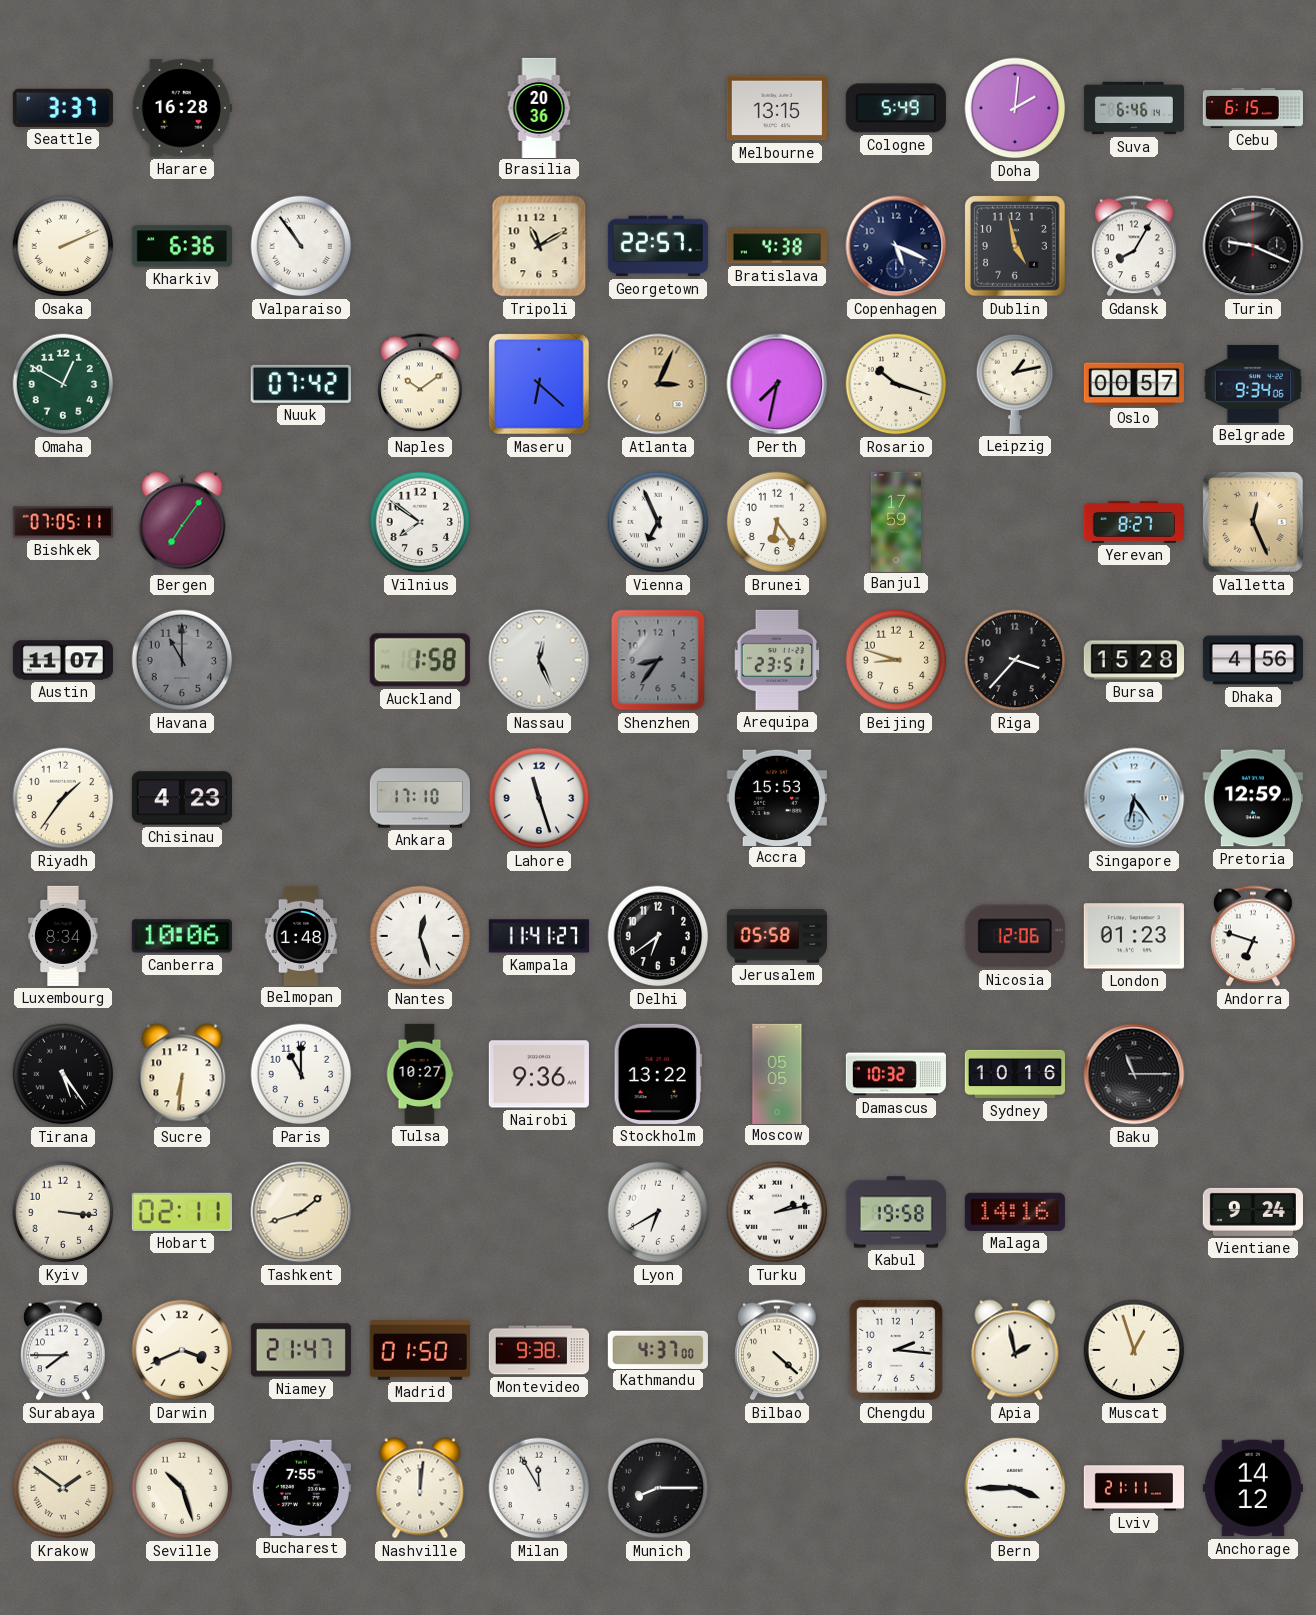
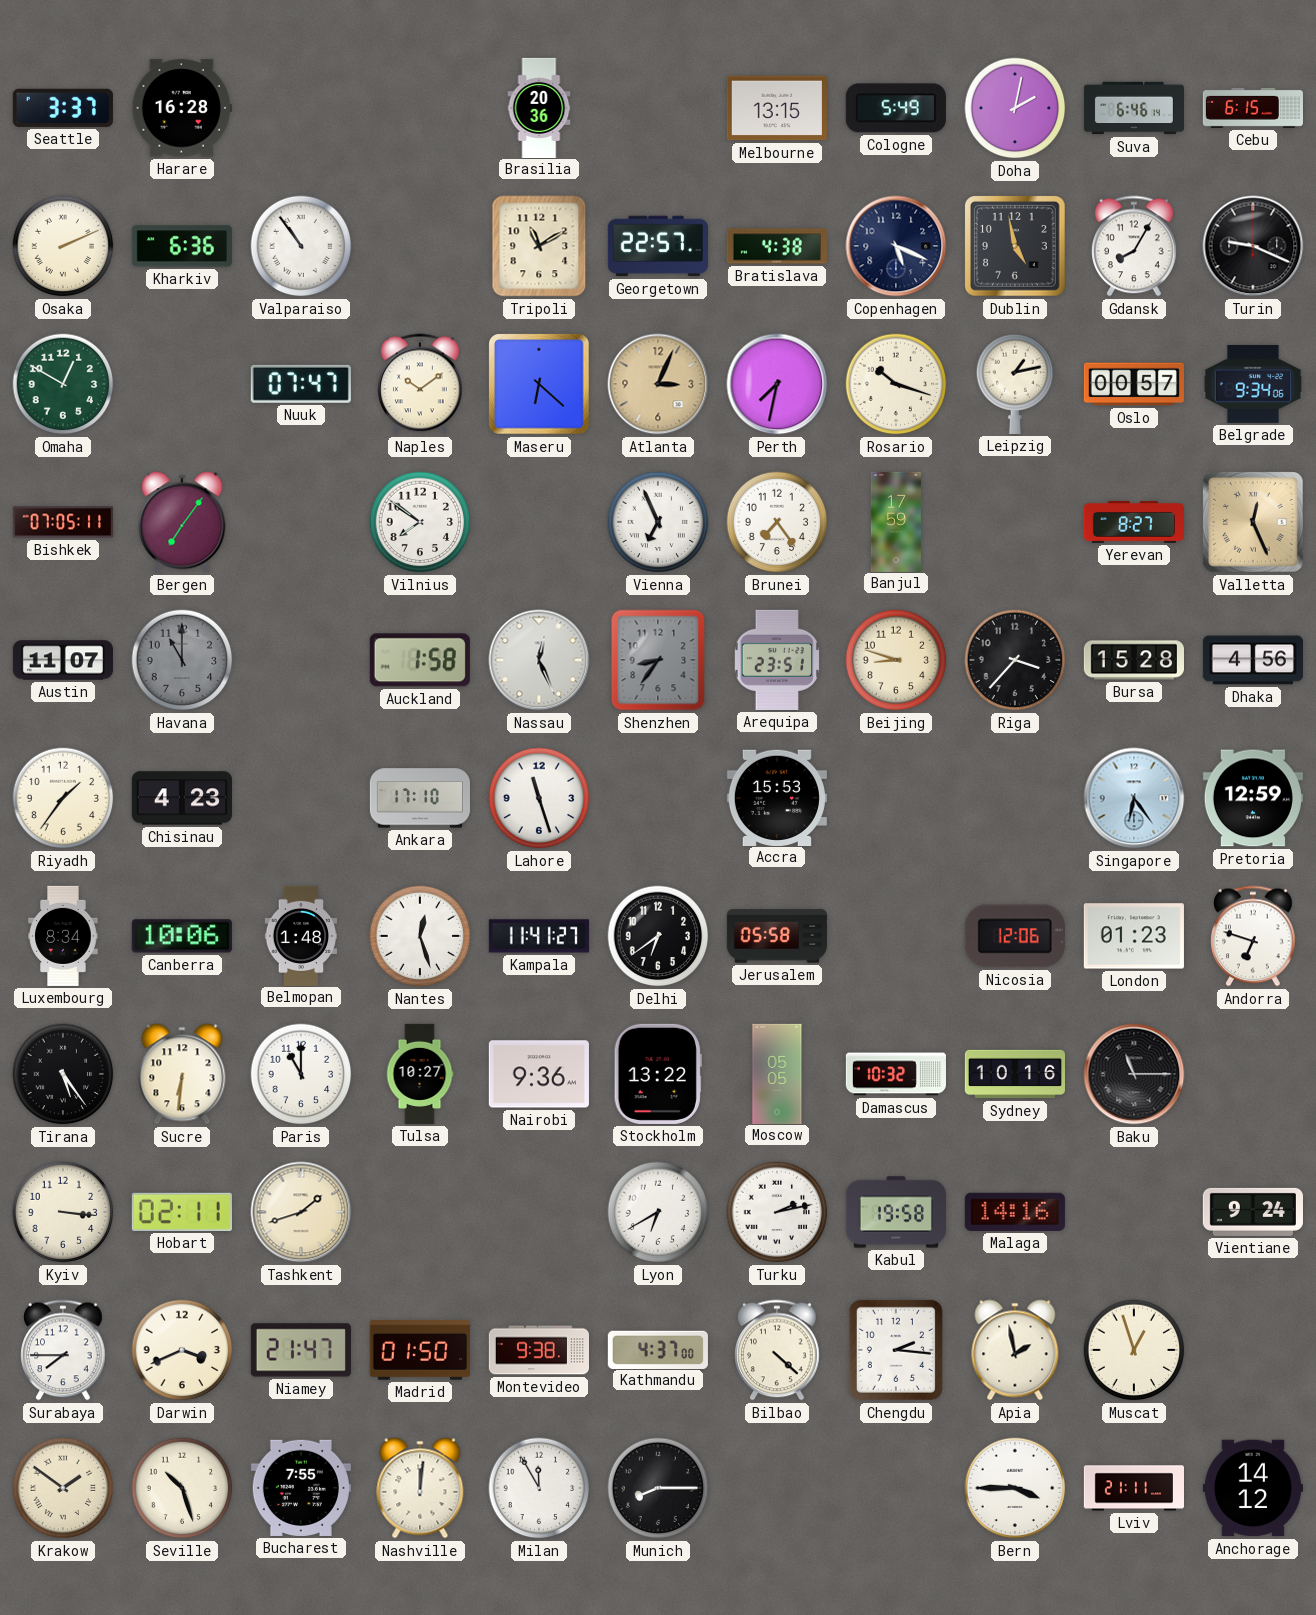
Doha: 2:01 -> 2:02 (1015, 108)
Nuuk: 07:42 -> 07:47 (301, 384)
Brunei: 6:24 -> 7:24 (777, 522)
